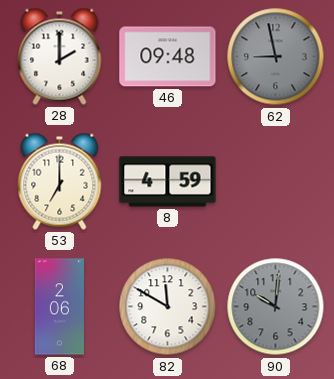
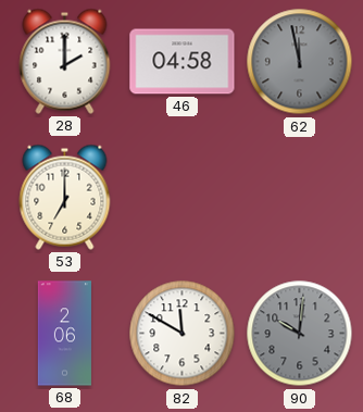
46: 09:48 -> 04:58 (183, 62)
62: 8:58 -> 11:58 (300, 62)
8: 4:59 -> none (168, 182)
